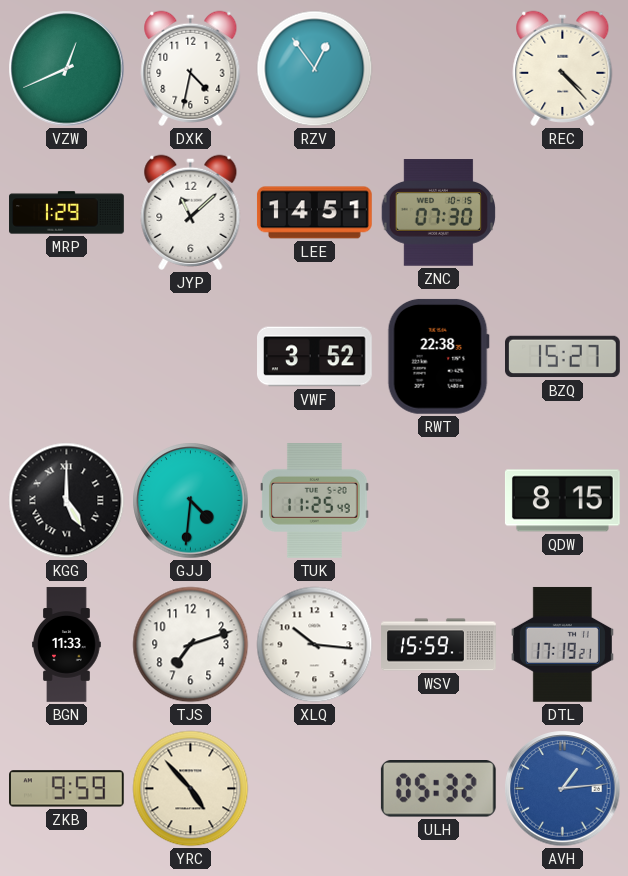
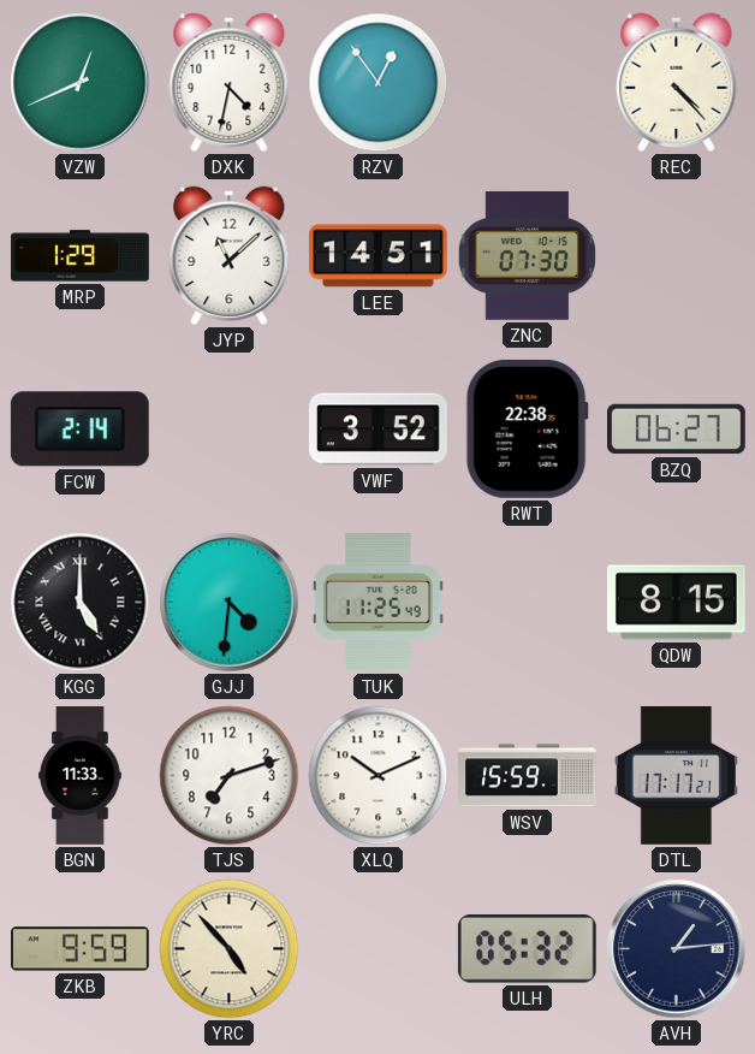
FCW: none -> 2:14 (79, 430)
BZQ: 15:27 -> 06:27 (677, 430)
XLQ: 10:16 -> 10:11 (379, 776)
DTL: 17:19 -> 17:17 (676, 775)
AVH dial: blue -> navy (677, 949)
